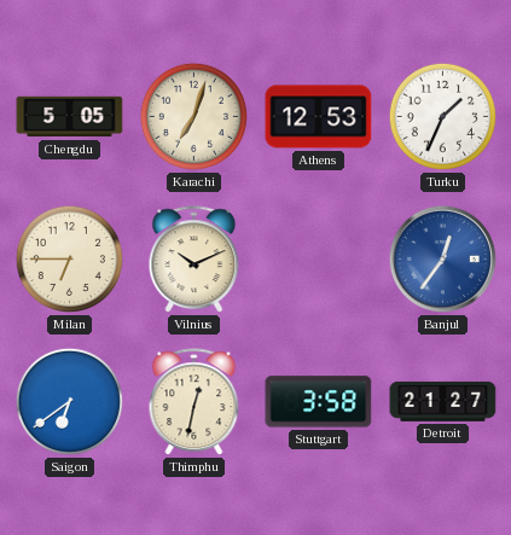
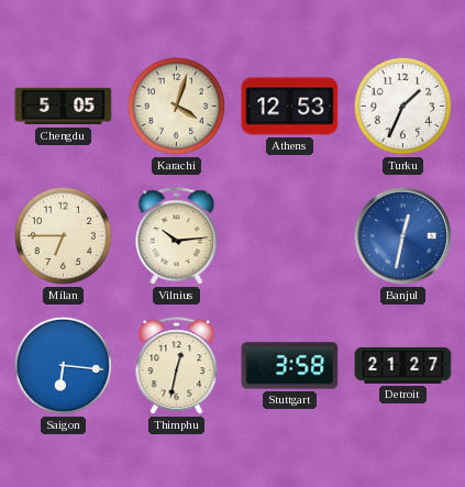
Karachi: 7:03 -> 4:03 (176, 106)
Vilnius: 10:11 -> 10:14 (177, 236)
Banjul: 12:36 -> 12:32 (402, 235)
Saigon: 6:39 -> 6:16 (63, 365)
